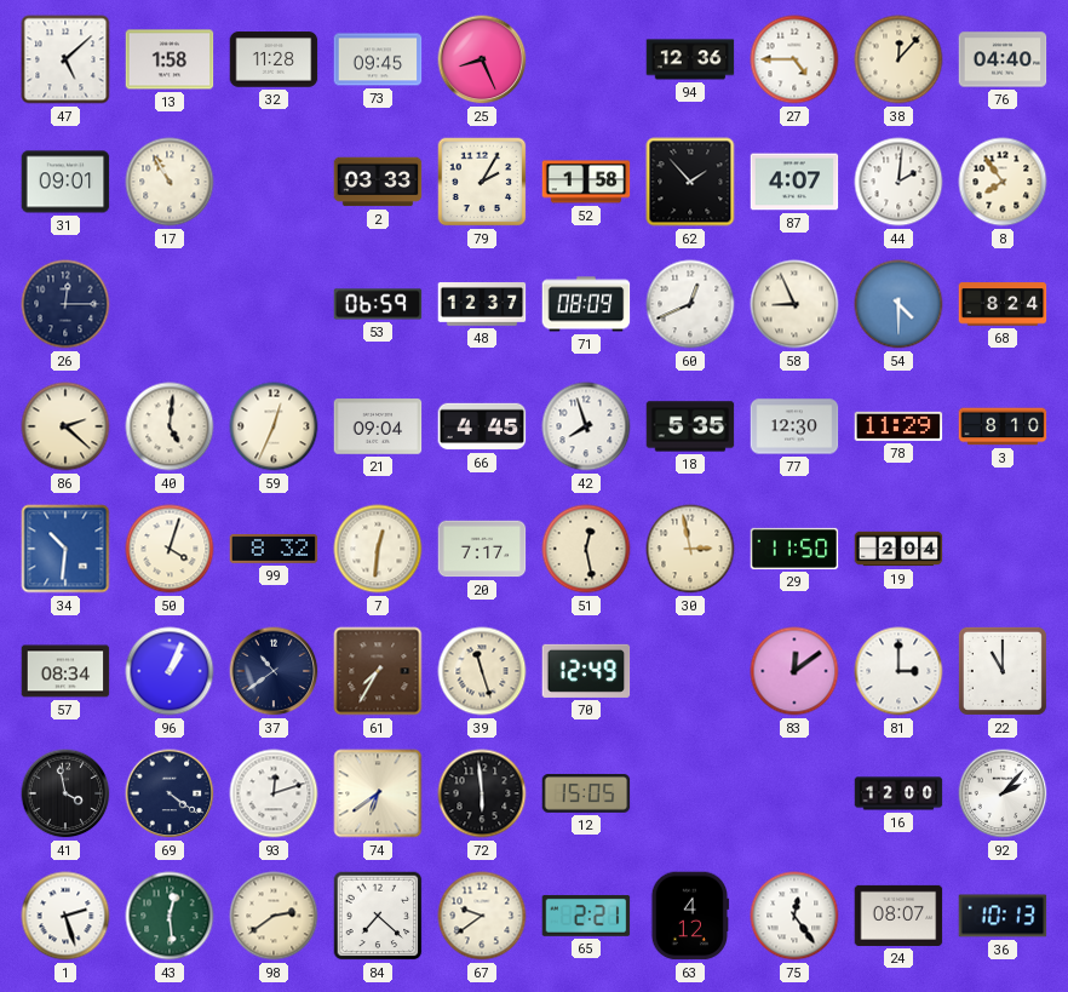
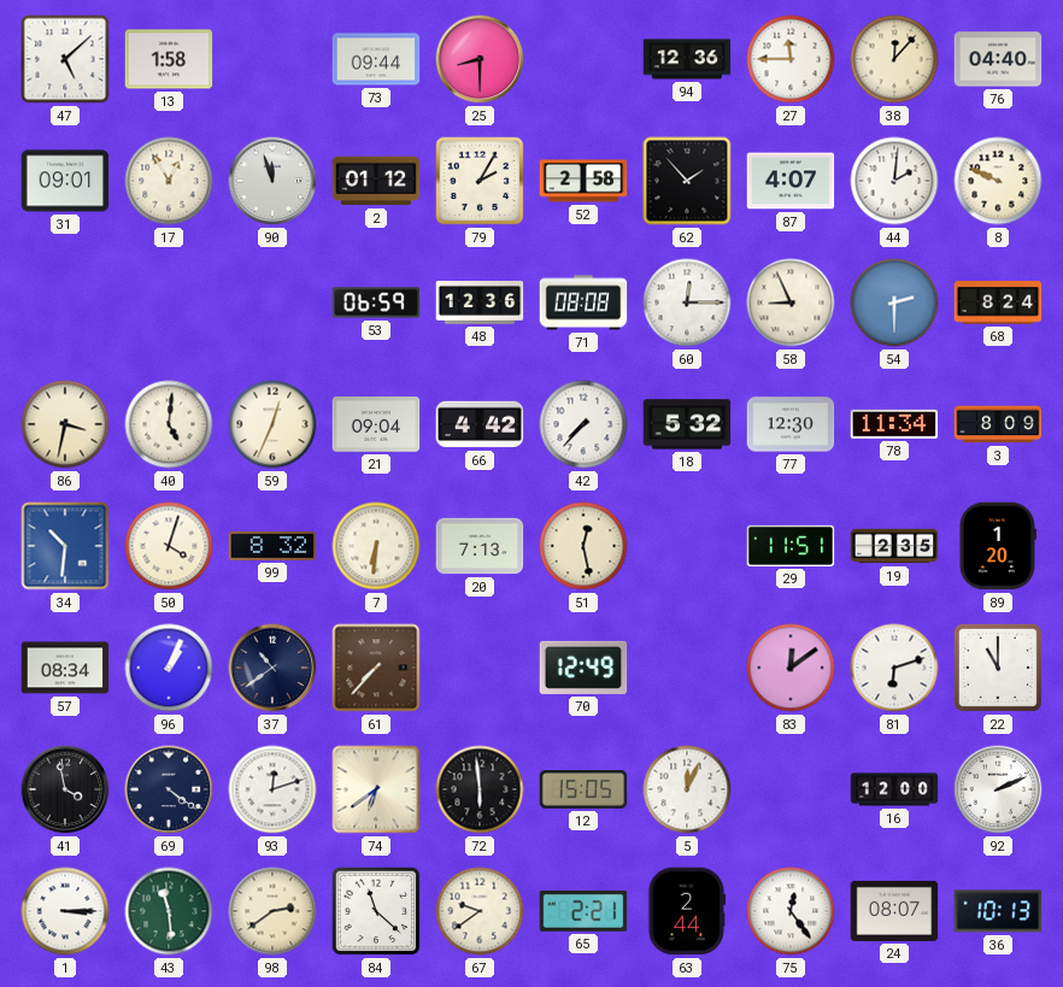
32: 11:28 -> none (274, 59)
73: 09:45 -> 09:44 (376, 59)
25: 8:26 -> 8:30 (480, 59)
27: 4:45 -> 11:45 (791, 59)
17: 10:55 -> 12:55 (169, 181)
90: none -> 11:57 (272, 181)
2: 03:33 -> 01:12 (376, 181)
52: 1:58 -> 2:58 (583, 181)
8: 7:54 -> 9:49 (998, 181)
26: 12:15 -> none (65, 304)
48: 12:37 -> 12:36 (480, 304)
71: 08:09 -> 08:08 (583, 302)
60: 12:41 -> 12:15 (687, 302)
54: 4:30 -> 2:30 (894, 302)
86: 2:22 -> 3:32 (65, 424)
66: 4:45 -> 4:42 (480, 424)
42: 7:57 -> 7:37 (583, 424)
18: 5:35 -> 5:32 (687, 424)
78: 11:29 -> 11:34 (894, 424)
3: 8:10 -> 8:09 (998, 424)
7: 12:31 -> 6:31 (376, 546)
20: 7:17 -> 7:13 (480, 546)
30: 2:58 -> none (690, 549)
29: 11:50 -> 11:51 (791, 546)
19: 2:04 -> 2:35 (894, 546)
89: none -> 1:20 (997, 546)
61: 7:35 -> 7:37 (376, 668)
39: 11:27 -> none (482, 671)
81: 3:00 -> 6:12 (894, 668)
5: none -> 12:04 (687, 789)
92: 2:07 -> 2:11 (998, 789)
1: 2:27 -> 3:15 (65, 911)
43: 12:29 -> 11:29 (169, 911)
84: 7:22 -> 11:22 (376, 911)
63: 4:12 -> 2:44 (687, 911)
